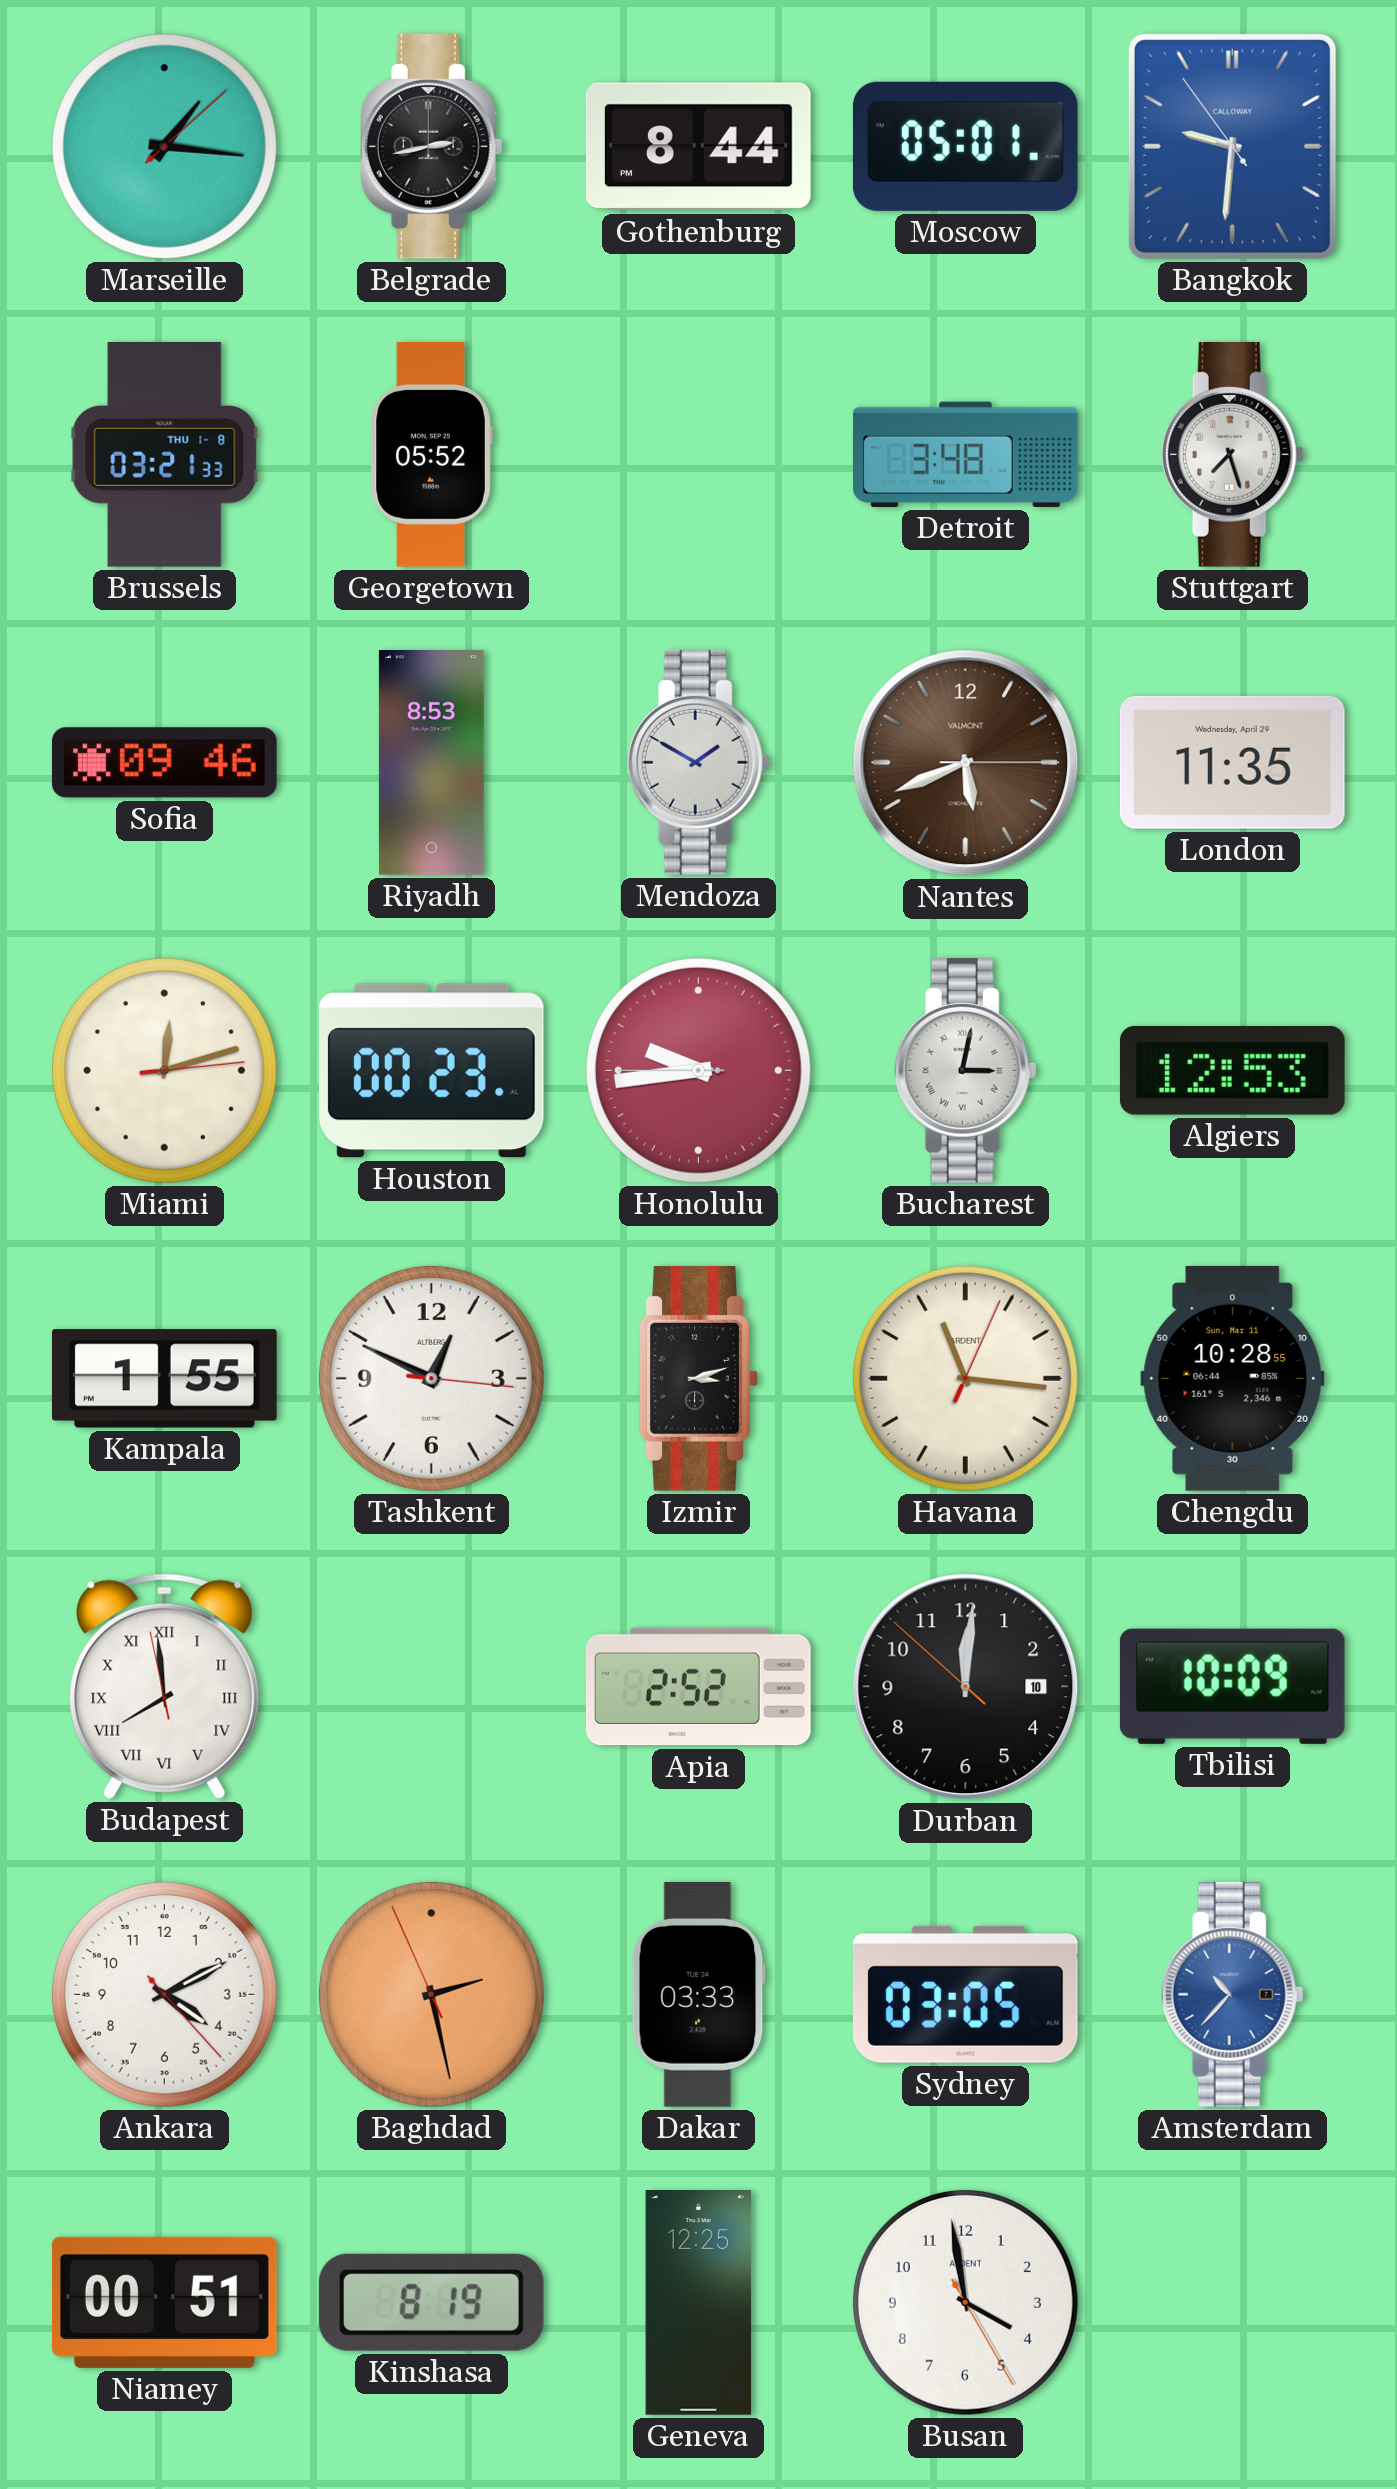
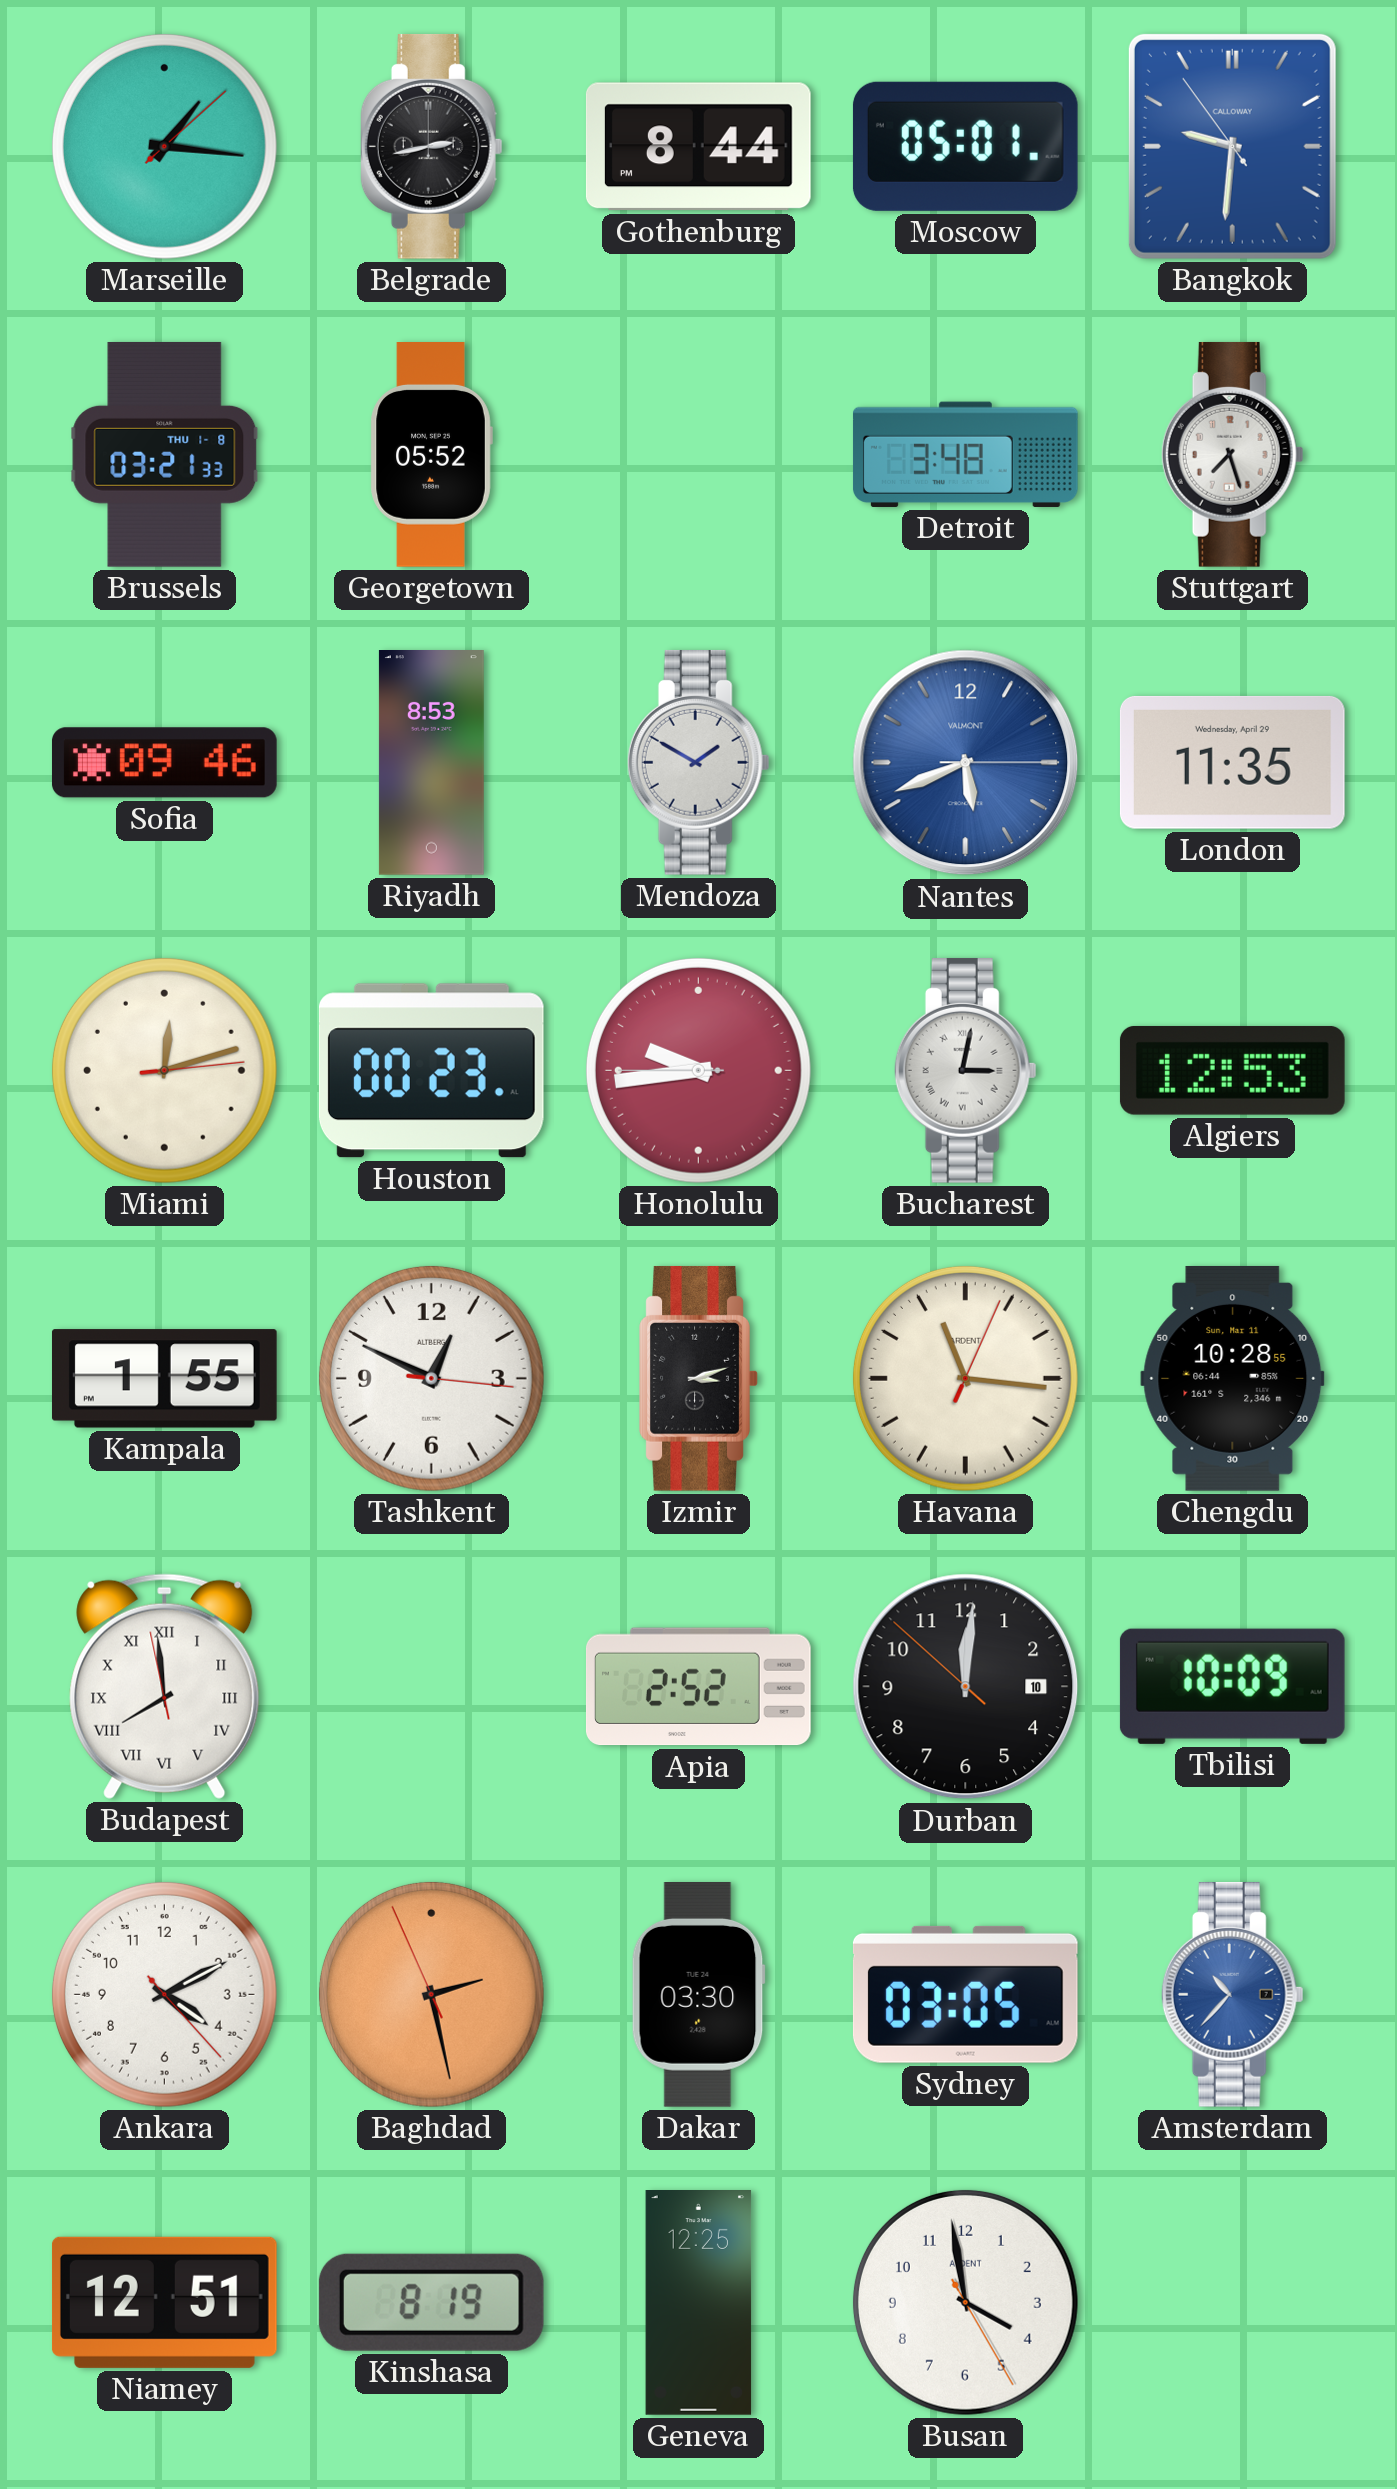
Nantes dial: brown -> blue (966, 763)
Dakar: 03:33 -> 03:30 (698, 1995)
Niamey: 00:51 -> 12:51 (164, 2302)
